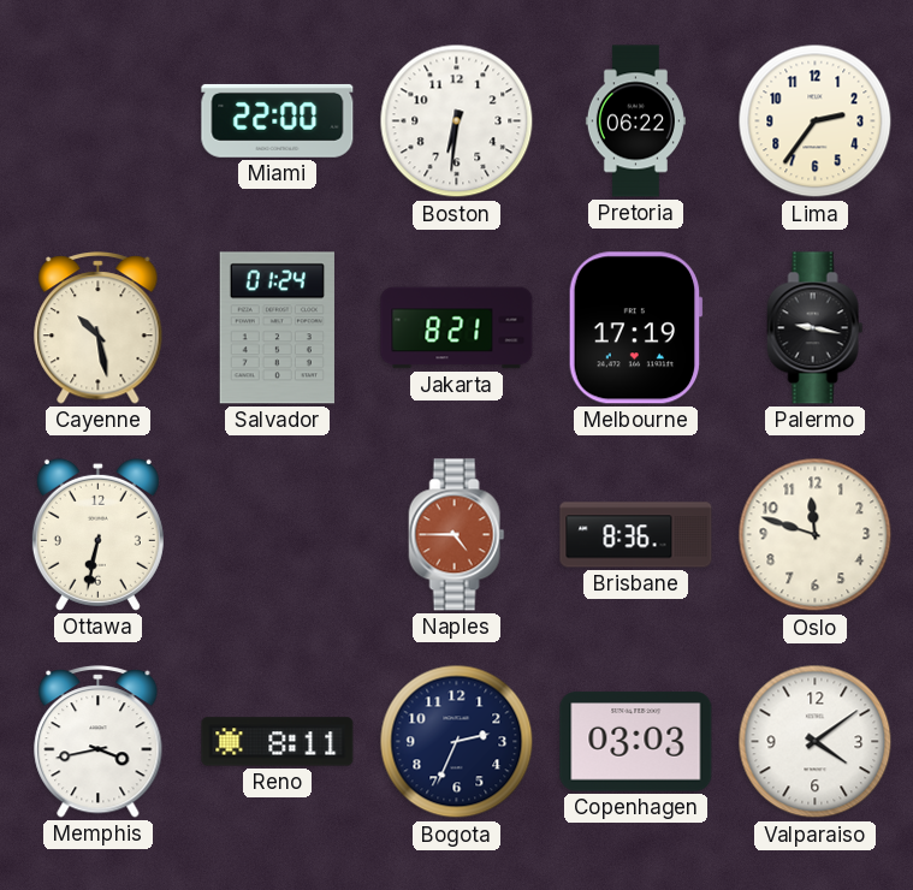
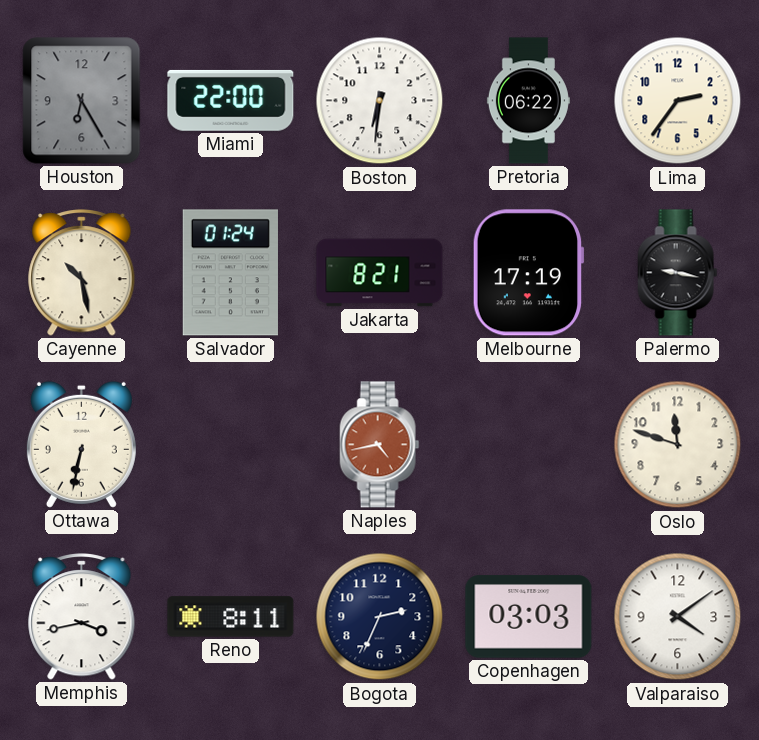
Houston: none -> 6:25 (82, 101)
Naples: 4:45 -> 4:43 (380, 445)
Brisbane: 8:36 -> none (636, 535)
